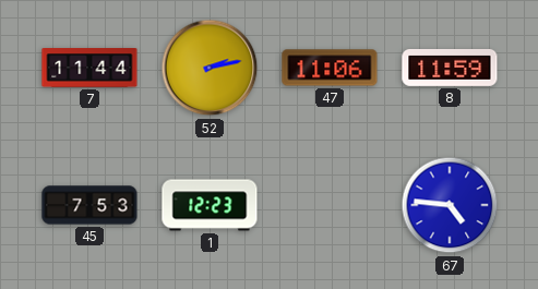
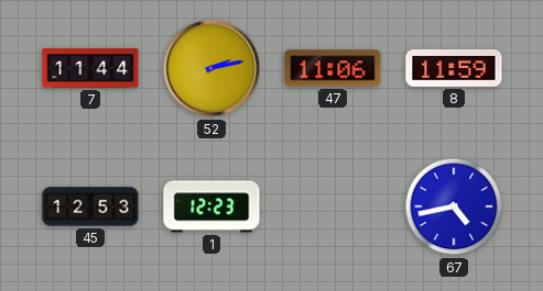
45: 7:53 -> 12:53 (90, 206)
67: 4:46 -> 4:43 (454, 206)
